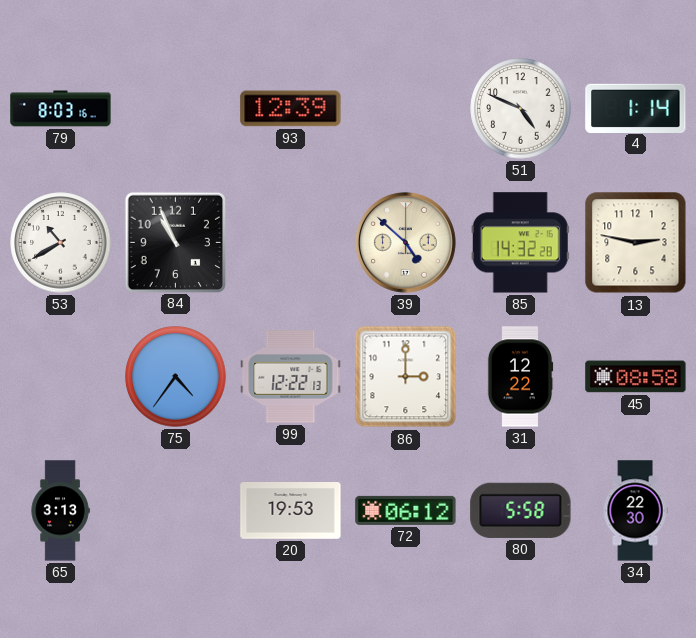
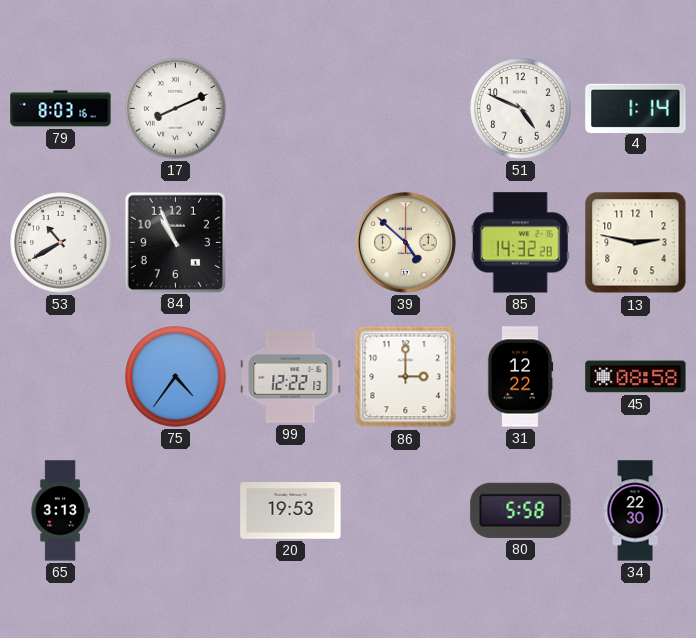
17: none -> 8:11 (176, 109)
93: 12:39 -> none (291, 109)
72: 06:12 -> none (406, 510)
